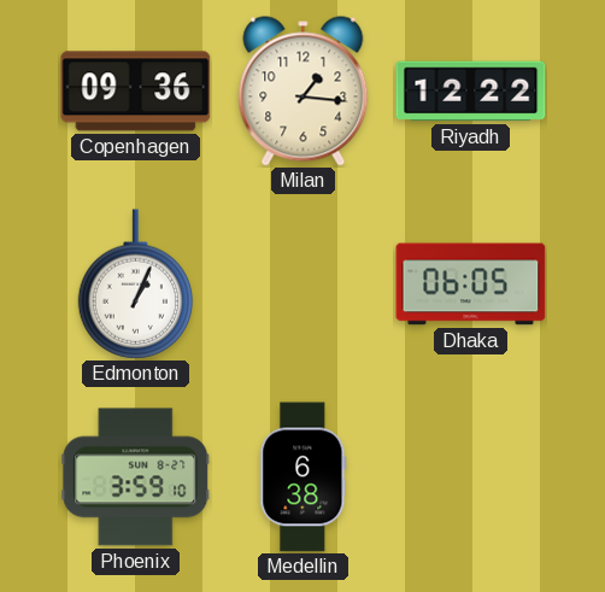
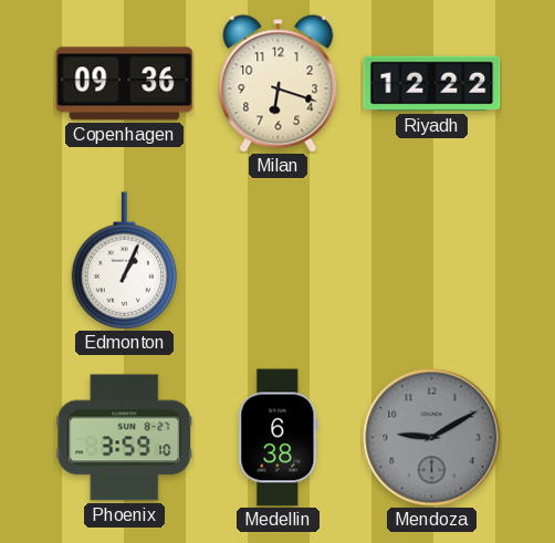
Milan: 1:16 -> 6:18 (279, 84)
Dhaka: 06:05 -> none (471, 285)
Mendoza: none -> 9:10 (432, 438)
